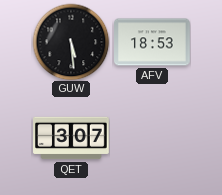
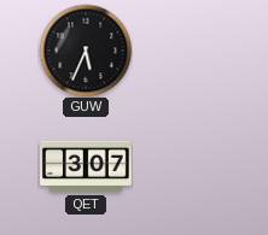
GUW: 5:29 -> 5:34 (86, 51)
AFV: 18:53 -> none (152, 42)
